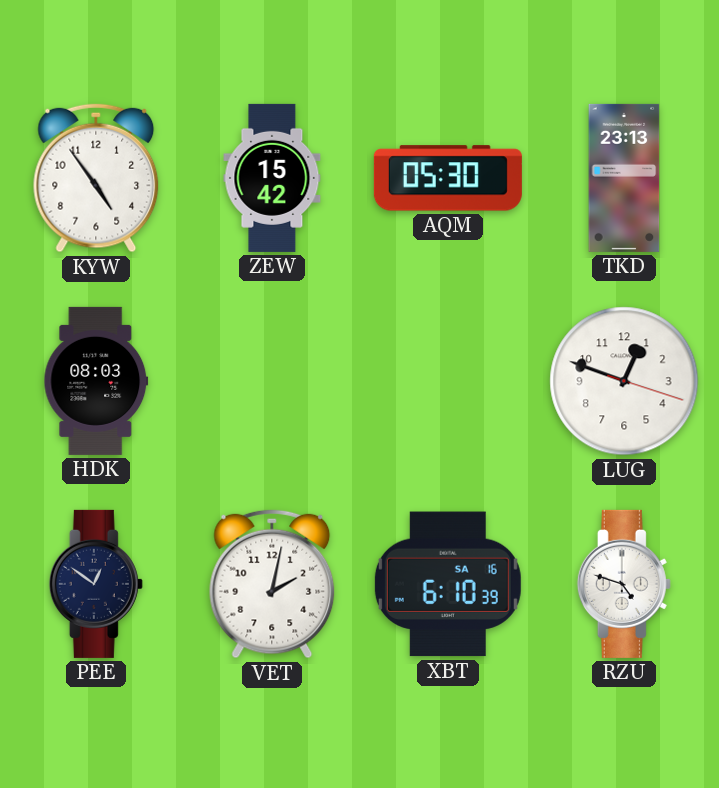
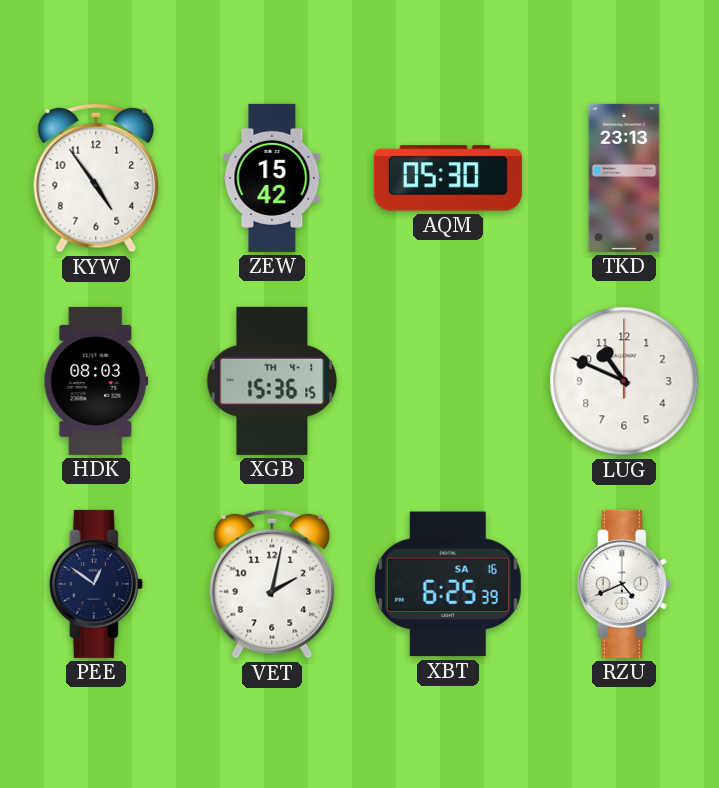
XGB: none -> 15:36 (272, 381)
LUG: 12:48 -> 10:49 (624, 381)
XBT: 6:10 -> 6:25 (448, 584)
RZU: 4:48 -> 4:41 (624, 584)
